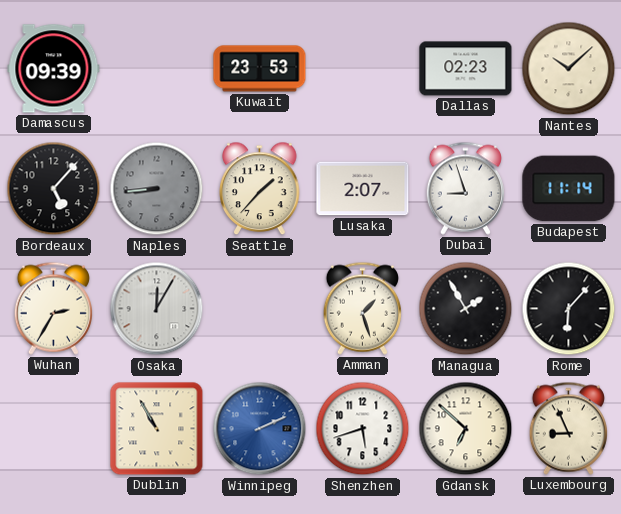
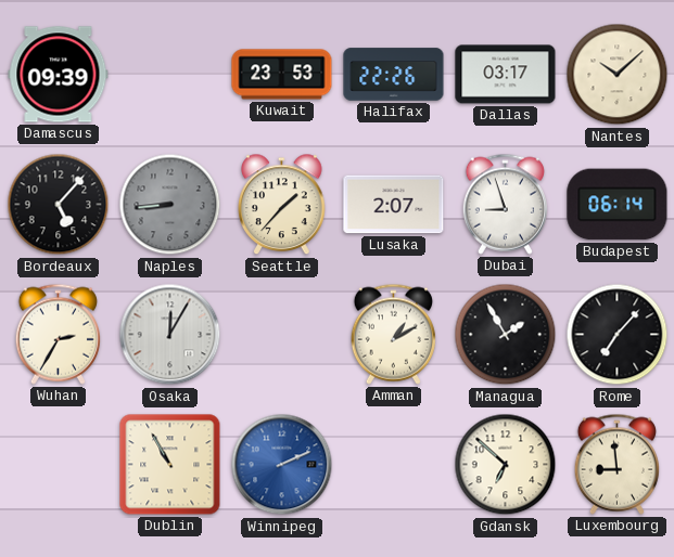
Halifax: none -> 22:26 (394, 75)
Dallas: 02:23 -> 03:17 (506, 75)
Budapest: 11:14 -> 06:14 (618, 205)
Amman: 1:27 -> 1:10 (393, 334)
Rome: 6:07 -> 7:07 (618, 335)
Shenzhen: 5:42 -> none (363, 429)
Luxembourg: 8:56 -> 8:59 (616, 464)
